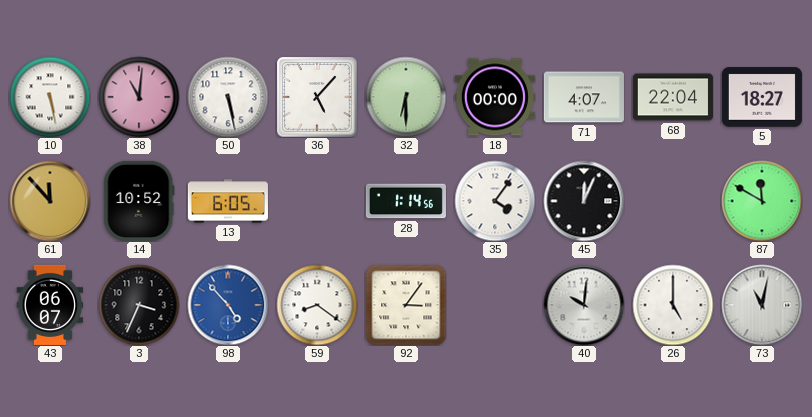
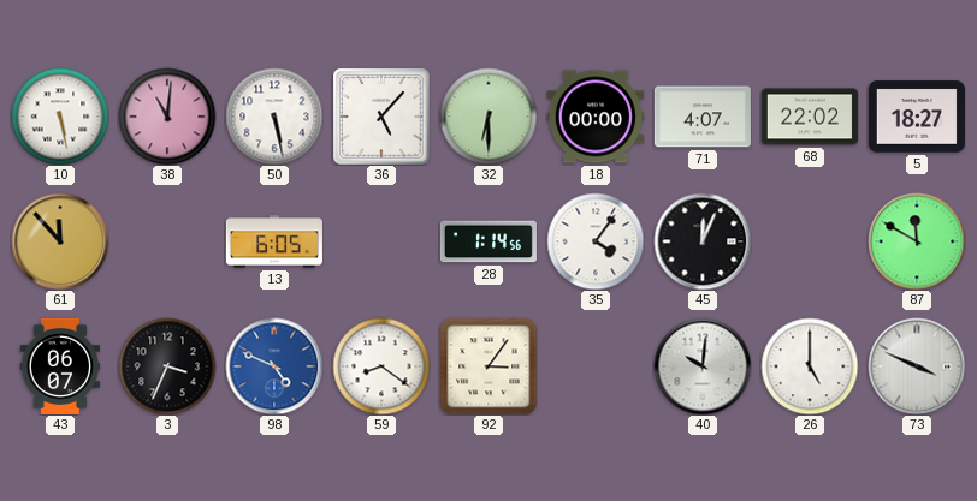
68: 22:04 -> 22:02 (810, 117)
14: 10:52 -> none (139, 201)
98: 4:53 -> 4:49 (274, 366)
73: 11:02 -> 3:49 (917, 366)
